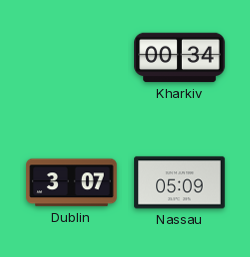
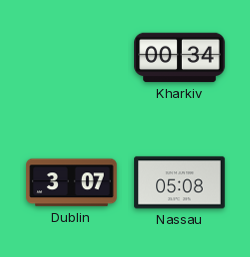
Nassau: 05:09 -> 05:08 (180, 183)
